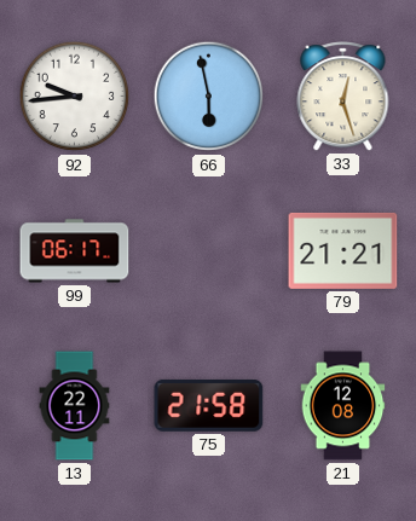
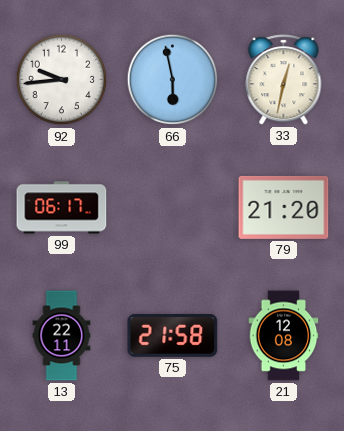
33: 12:27 -> 12:32 (284, 80)
79: 21:21 -> 21:20 (284, 207)
